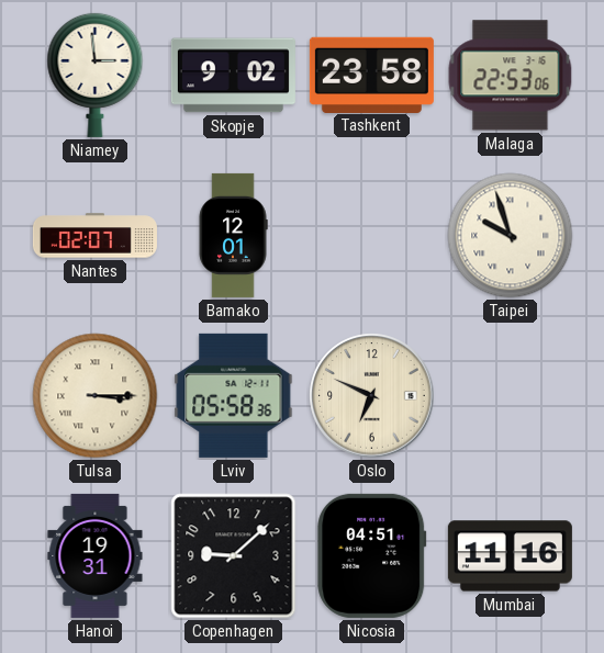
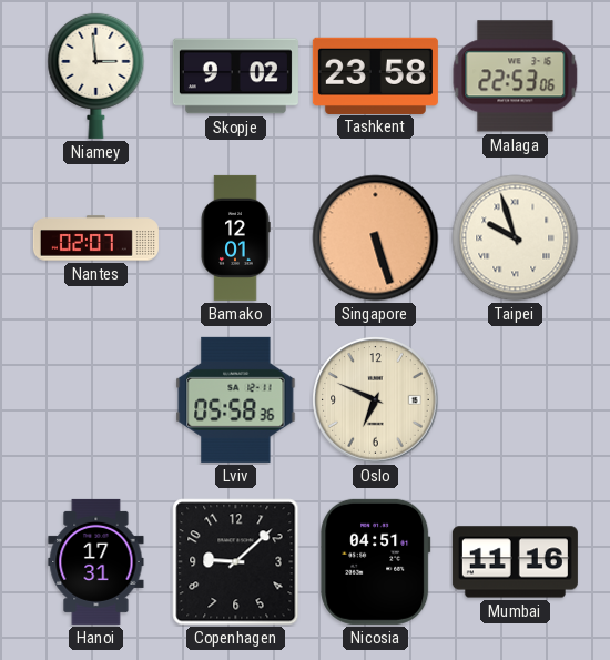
Singapore: none -> 5:27 (376, 238)
Tulsa: 3:15 -> none (96, 396)
Hanoi: 19:31 -> 17:31 (96, 561)
